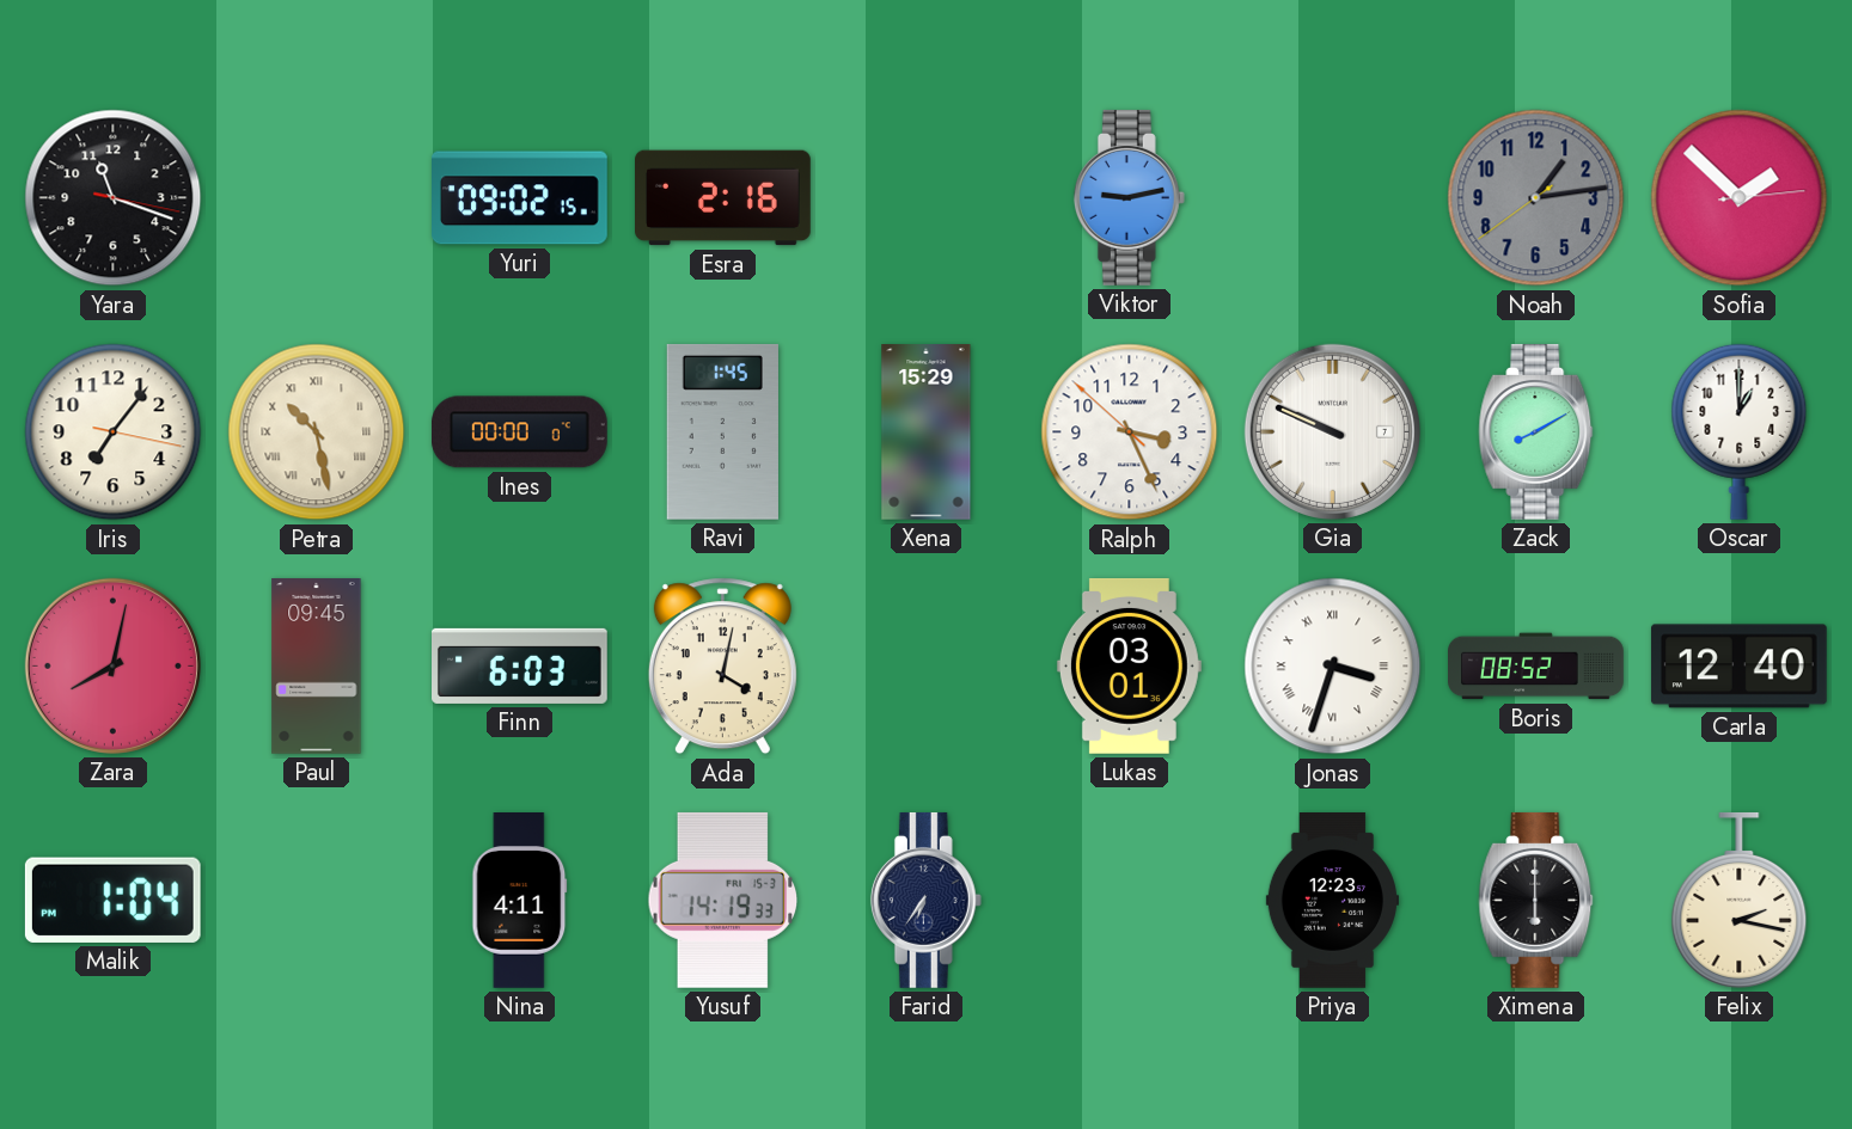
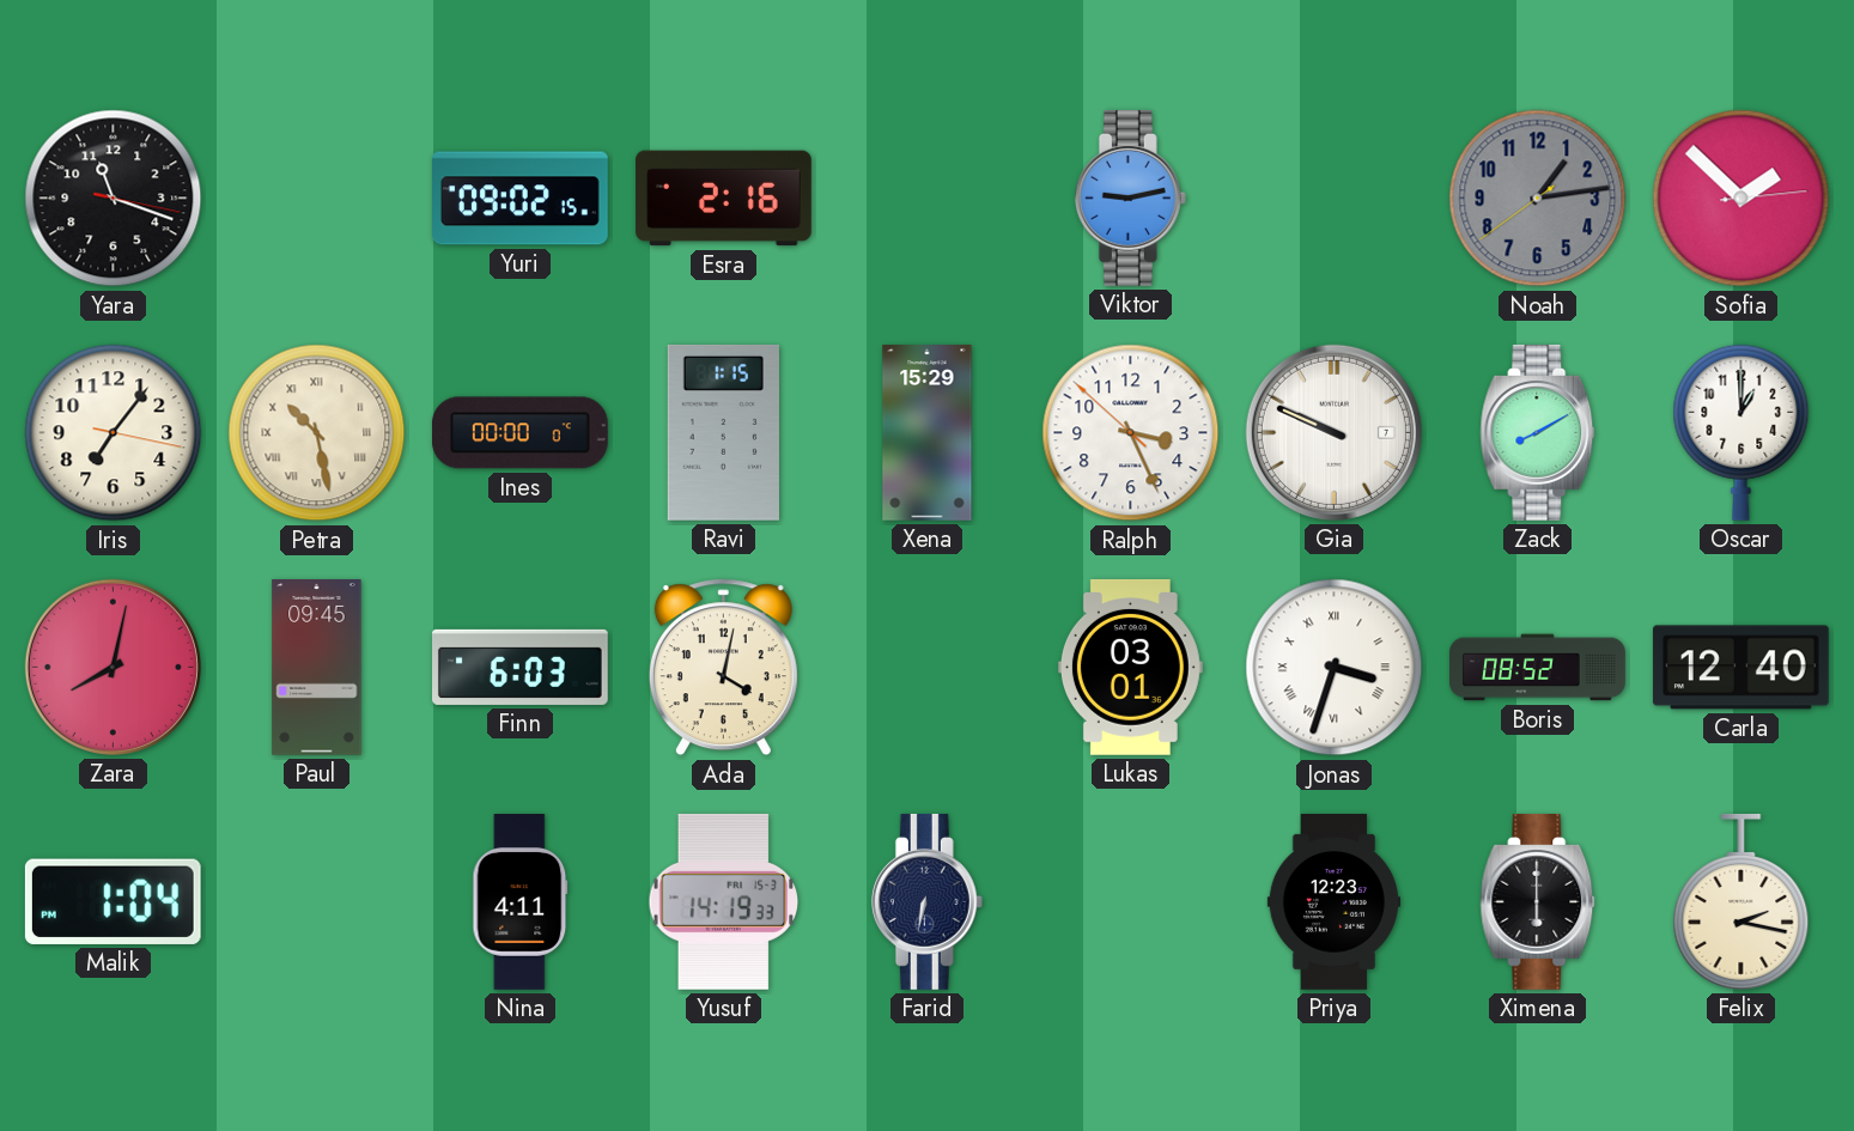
Ravi: 1:45 -> 1:15 (723, 432)
Farid: 6:36 -> 6:32 (926, 901)
